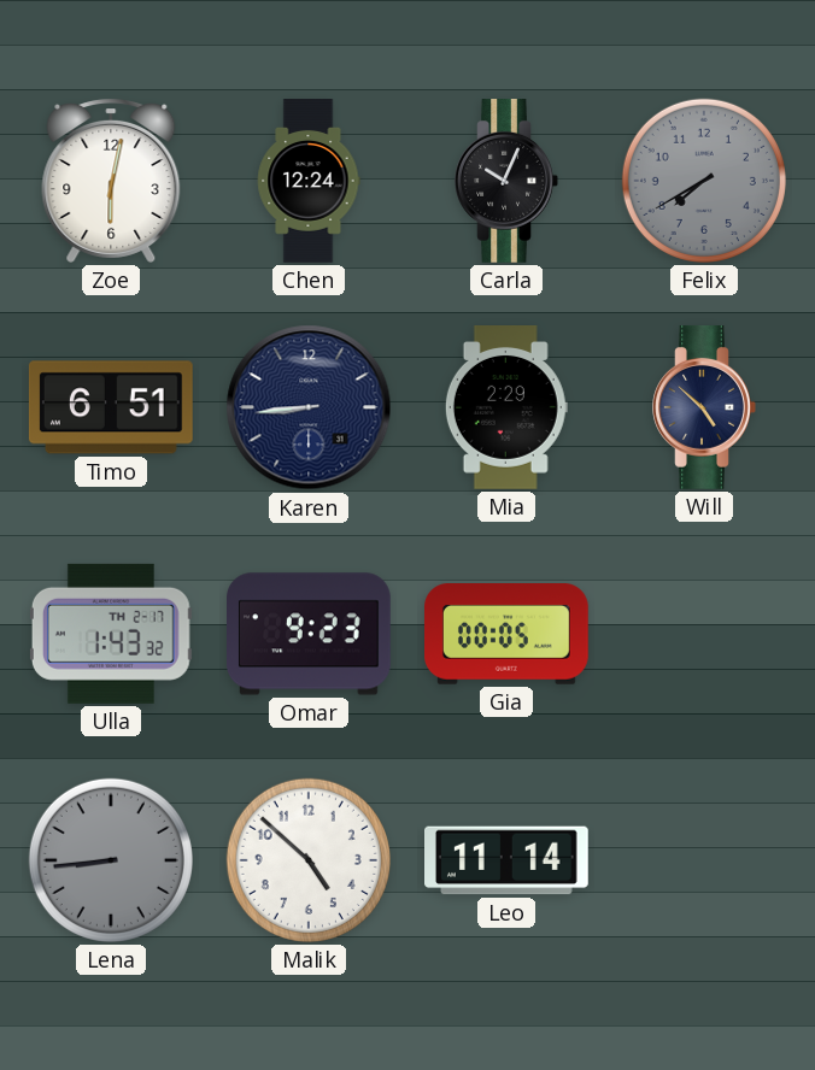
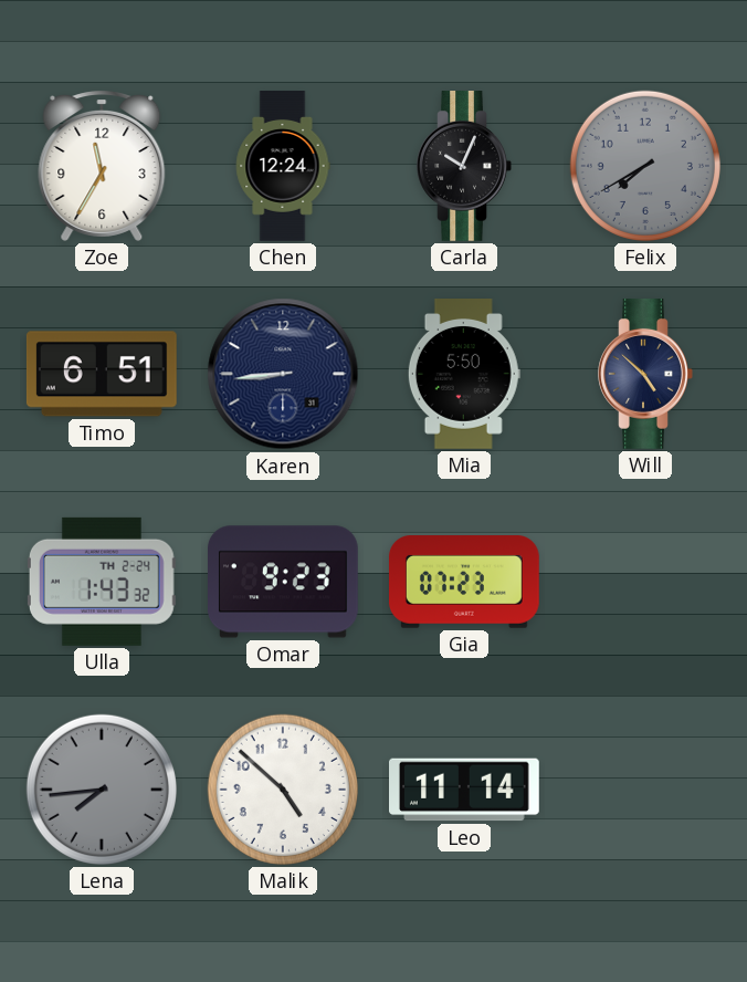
Zoe: 6:02 -> 11:35 (102, 166)
Mia: 2:29 -> 5:50 (464, 375)
Ulla date: TH 2-17 -> TH 2-24 (102, 582)
Gia: 00:05 -> 07:23 (465, 583)
Lena: 8:44 -> 7:44 (102, 790)
